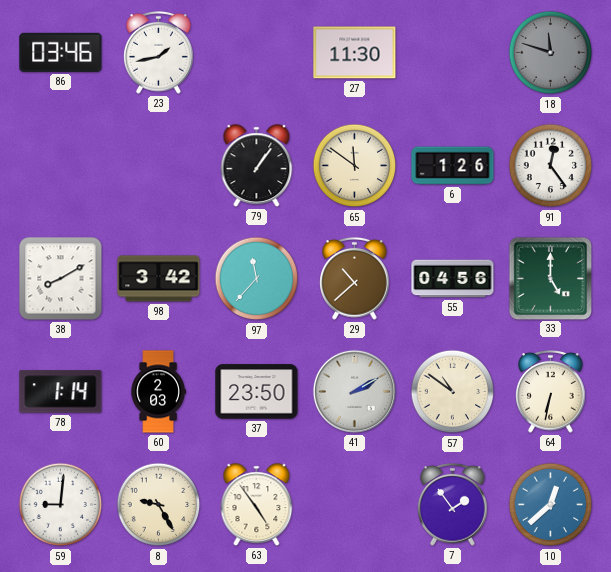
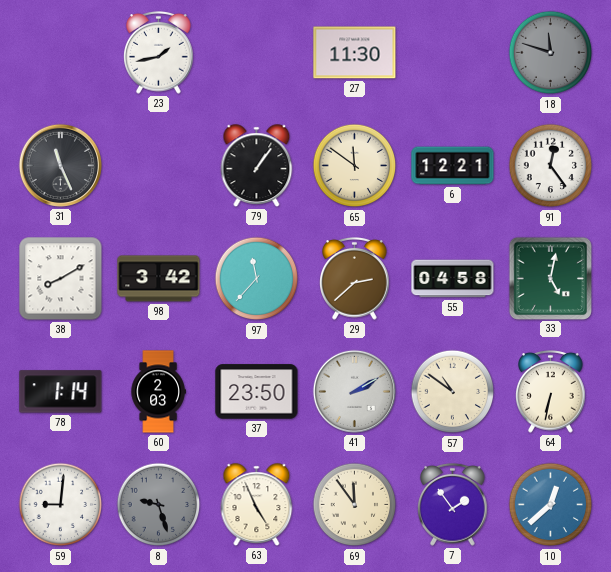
86: 03:46 -> none (61, 52)
31: none -> 11:26 (60, 165)
6: 1:26 -> 12:21 (453, 166)
29: 10:38 -> 2:38 (355, 279)
55: 04:56 -> 04:58 (453, 279)
33: 5:00 -> 5:02 (550, 278)
8: 9:25 -> 9:27 (159, 505)
8 dial: cream -> grey (159, 505)
63: 4:54 -> 4:56 (257, 505)
69: none -> 11:54 (355, 505)
